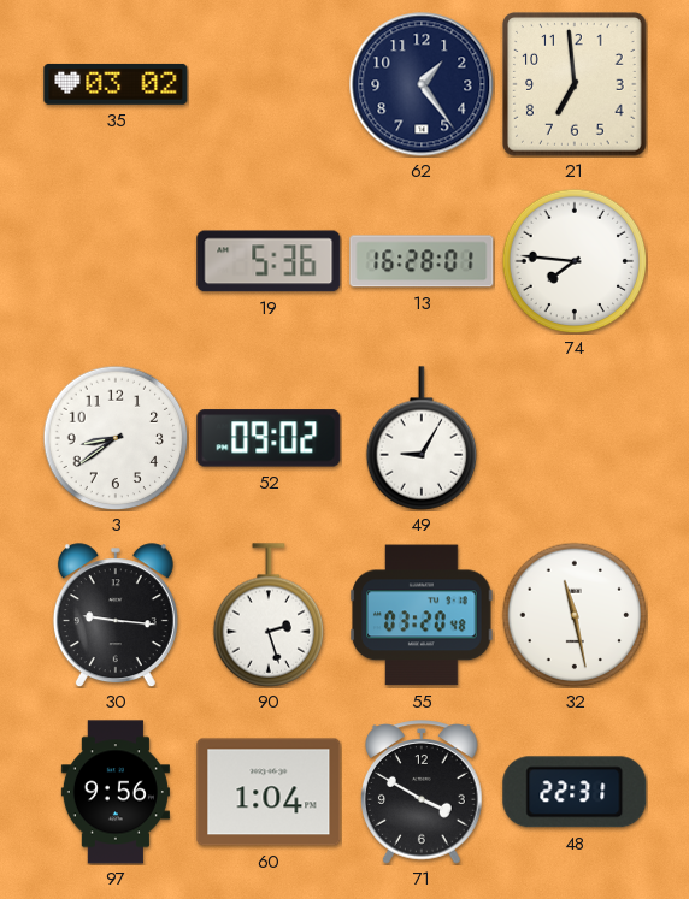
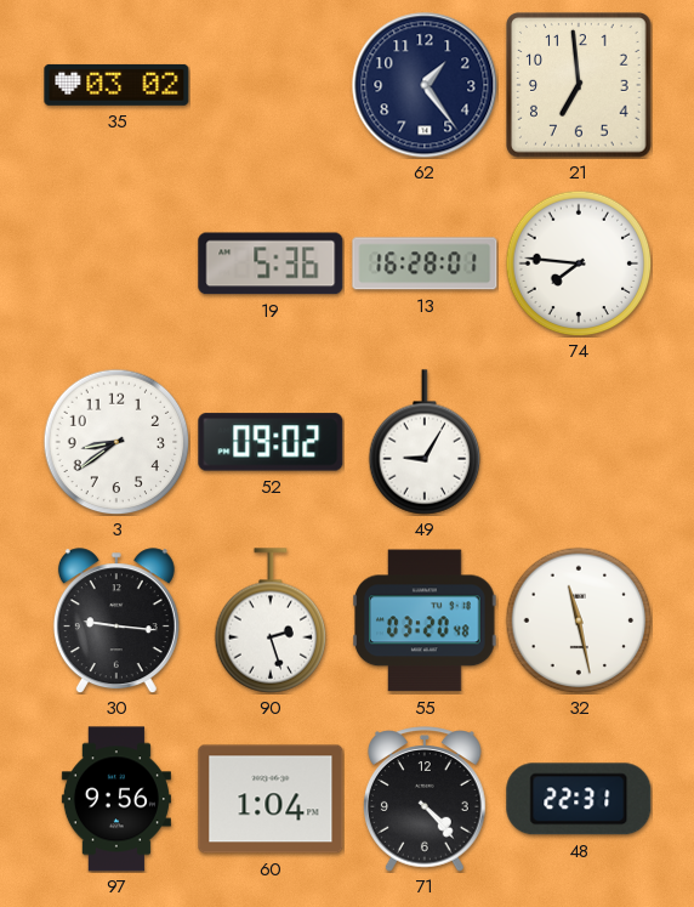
71: 3:50 -> 4:23 (426, 799)
